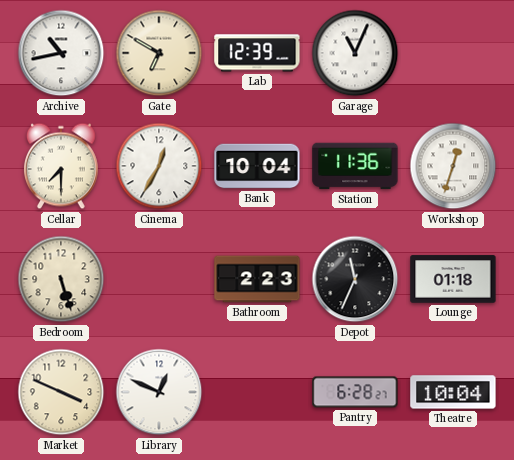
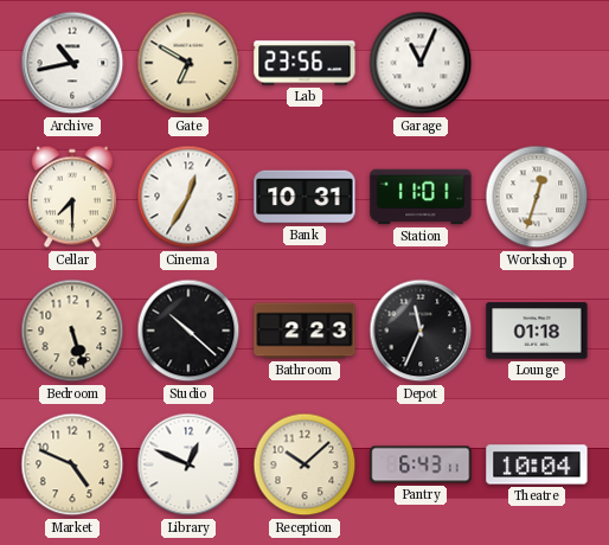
Lab: 12:39 -> 23:56 (304, 63)
Bank: 10:04 -> 10:31 (304, 197)
Station: 11:36 -> 11:01 (421, 197)
Studio: none -> 10:22 (188, 331)
Market: 3:49 -> 4:49 (72, 464)
Reception: none -> 10:08 (304, 464)
Pantry: 6:28 -> 6:43 (421, 464)
